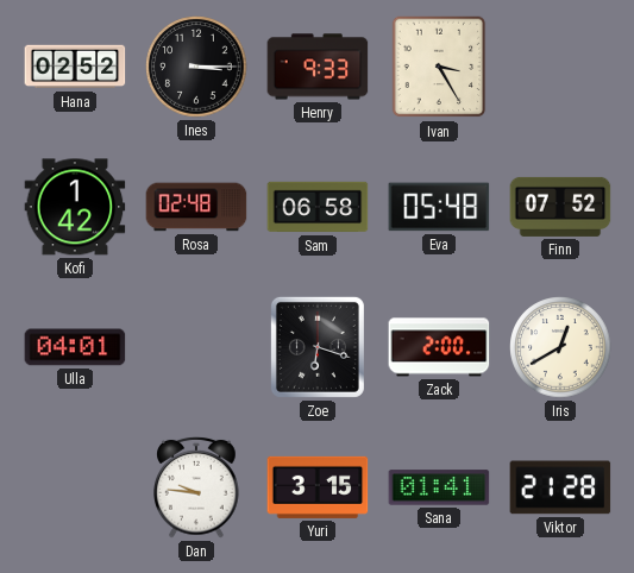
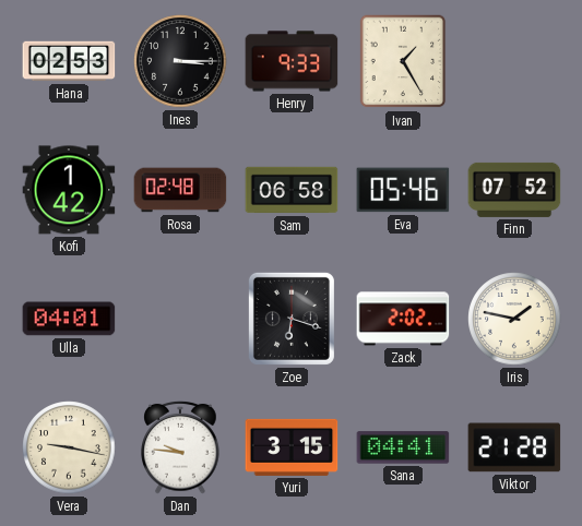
Hana: 02:52 -> 02:53 (69, 61)
Ivan: 3:25 -> 1:25 (403, 61)
Eva: 05:48 -> 05:46 (403, 190)
Zack: 2:00 -> 2:02 (403, 319)
Iris: 12:40 -> 1:47 (514, 319)
Vera: none -> 9:17 (69, 447)
Sana: 01:41 -> 04:41 (403, 447)
